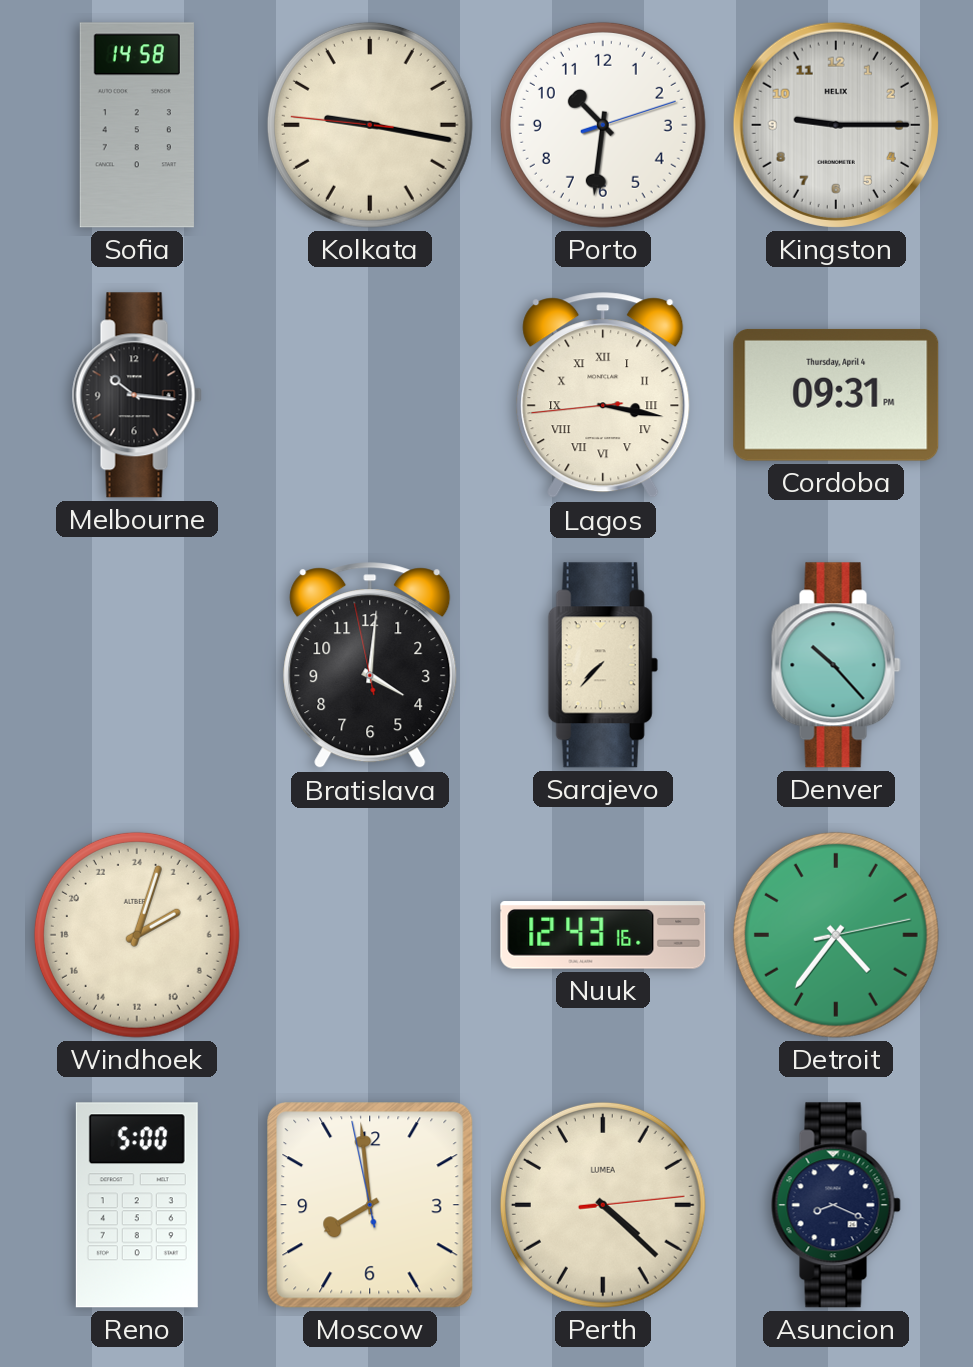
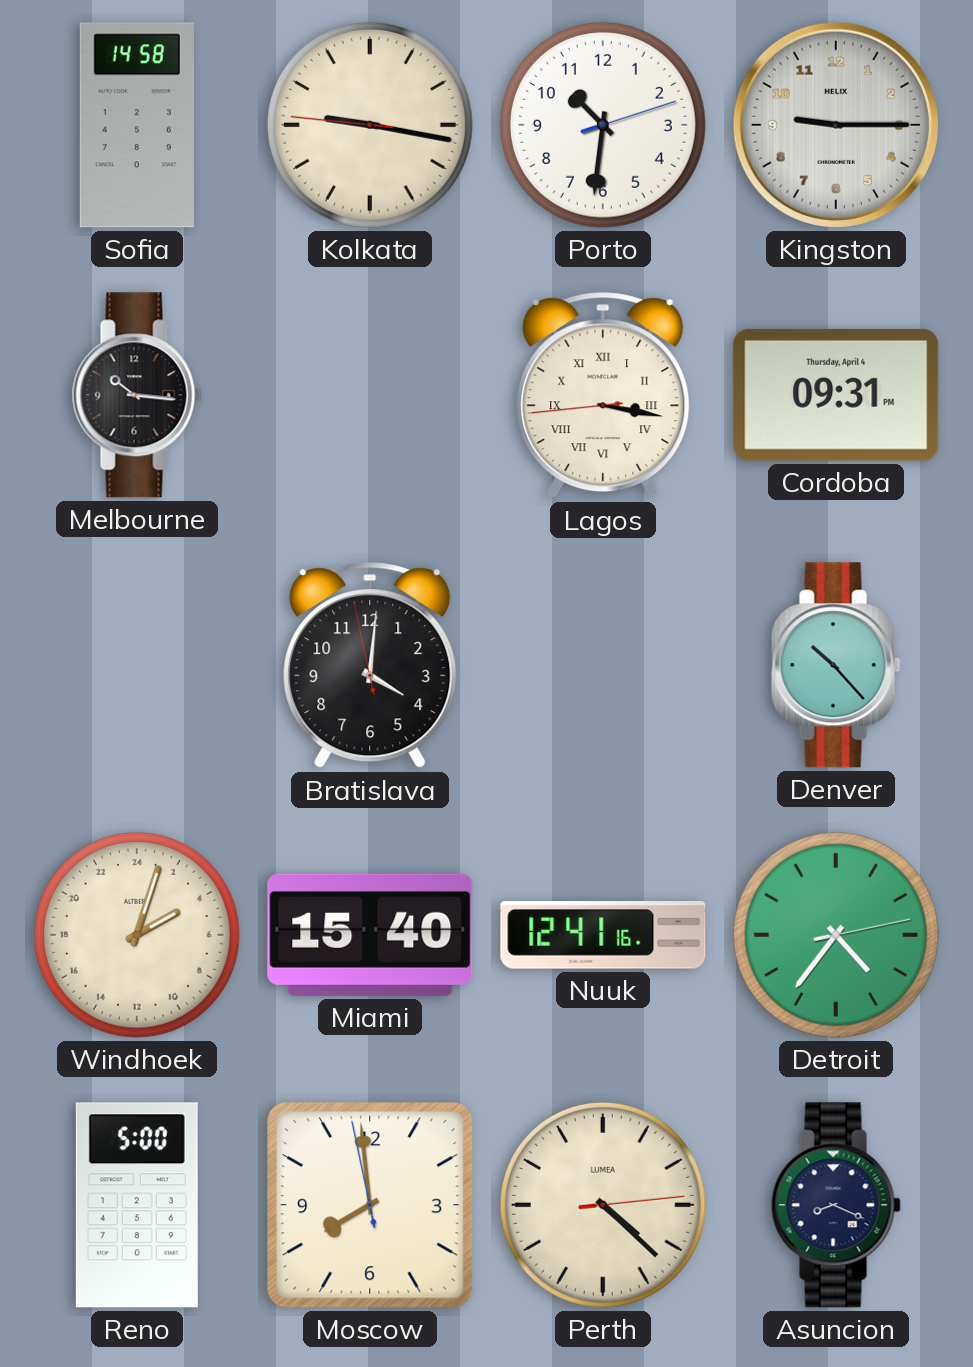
Sarajevo: 7:37 -> none (603, 665)
Miami: none -> 15:40 (370, 935)
Nuuk: 12:43 -> 12:41 (603, 935)
